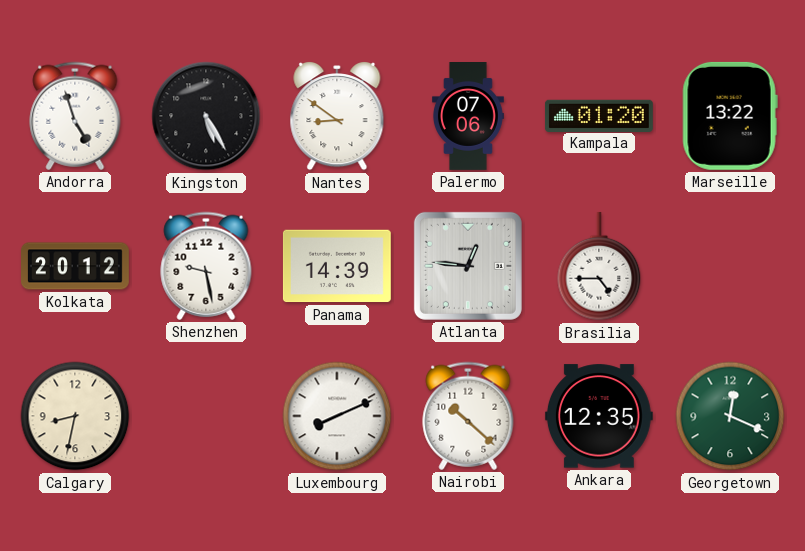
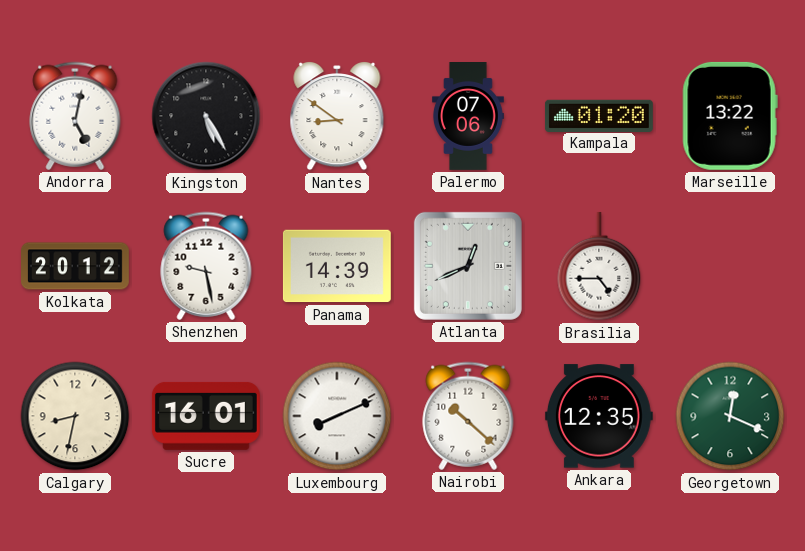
Andorra: 4:57 -> 5:02 (75, 116)
Atlanta: 12:46 -> 12:41 (468, 266)
Sucre: none -> 16:01 (206, 416)
